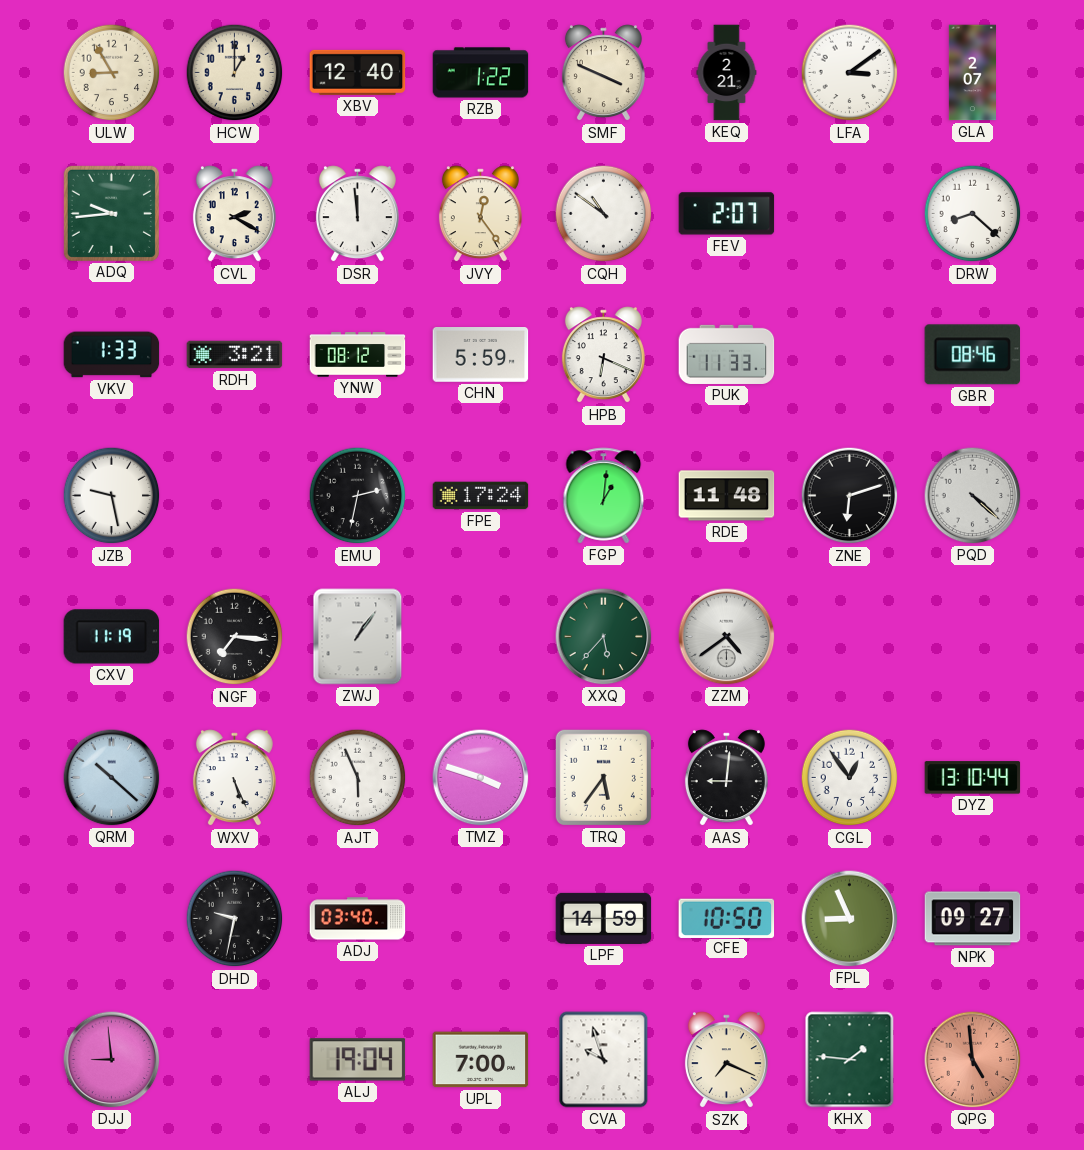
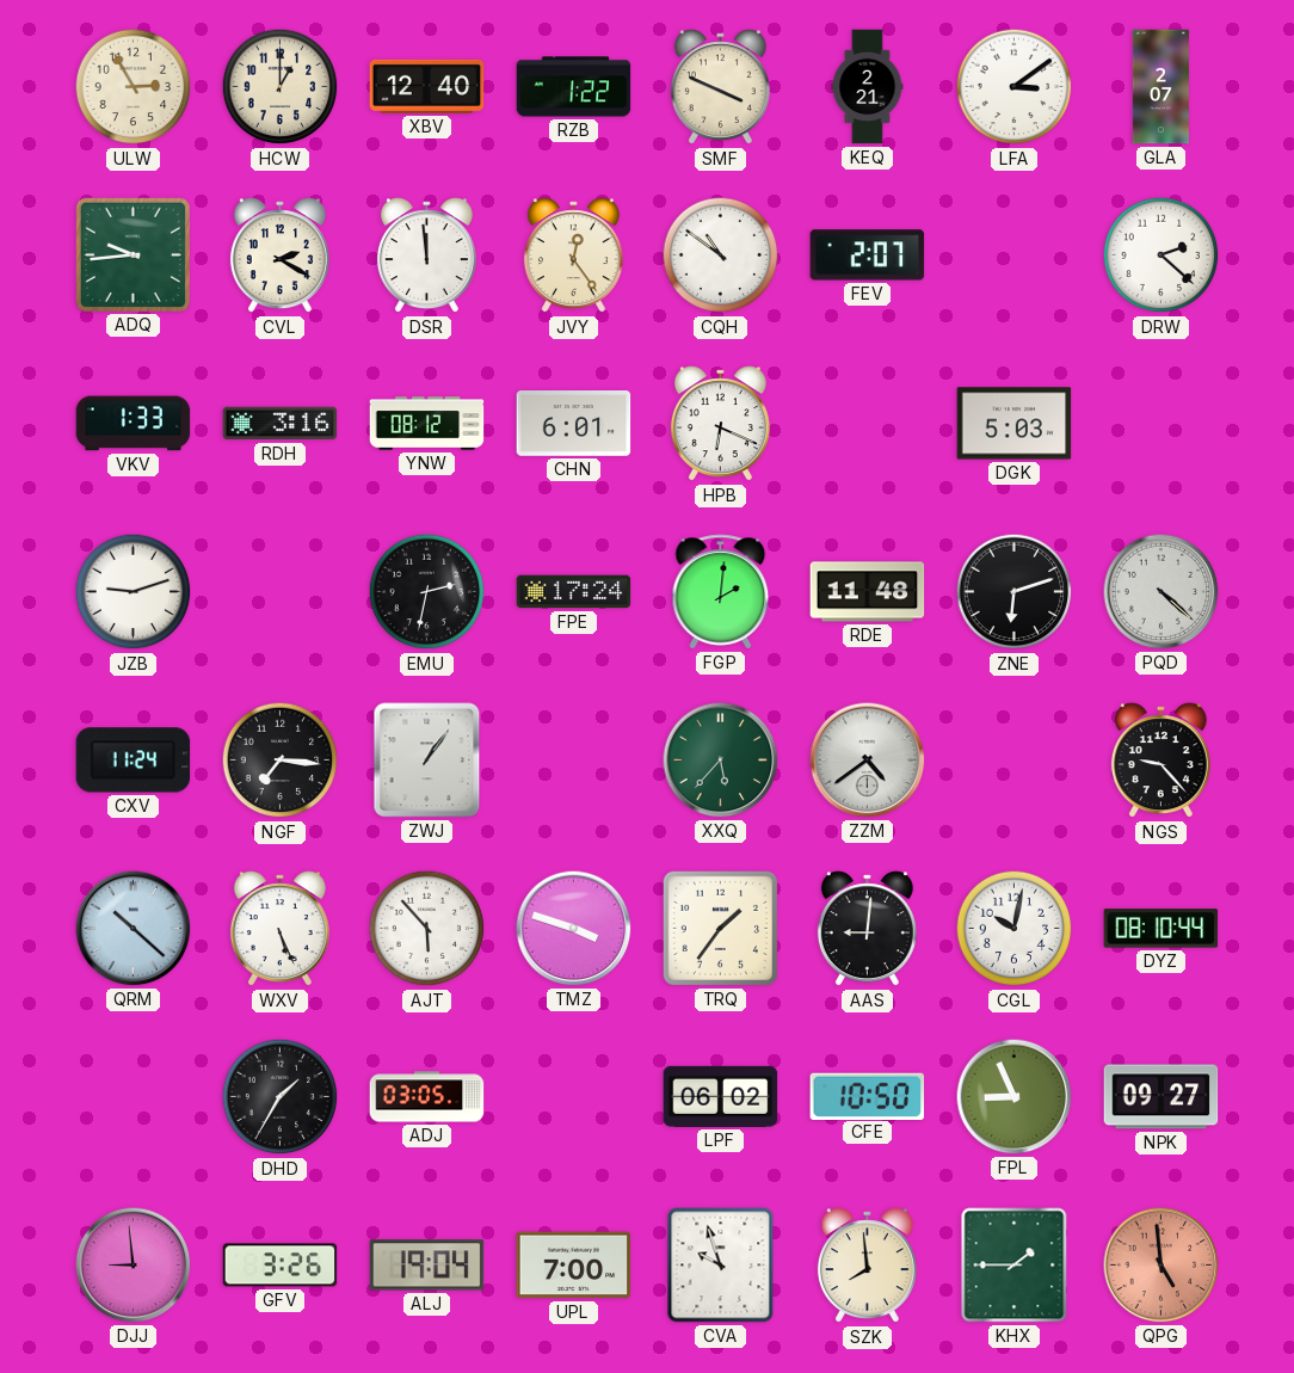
ULW: 8:55 -> 2:55 (134, 87)
DRW: 8:22 -> 2:22 (1161, 255)
RDH: 3:21 -> 3:16 (281, 424)
CHN: 5:59 -> 6:01 (574, 424)
PUK: 11:33 -> none (727, 354)
DGK: none -> 5:03 (1015, 424)
GBR: 08:46 -> none (972, 355)
JZB: 9:28 -> 9:12 (134, 592)
FGP: 1:01 -> 2:01 (721, 592)
CXV: 11:19 -> 11:24 (134, 761)
NGS: none -> 9:23 (1160, 761)
AJT: 5:56 -> 5:53 (427, 929)
TRQ: 5:36 -> 1:36 (720, 928)
CGL: 12:54 -> 10:02 (1015, 929)
DYZ: 13:10 -> 08:10 (1161, 929)
DHD: 9:32 -> 1:35 (281, 1097)
ADJ: 03:40 -> 03:05 (427, 1097)
LPF: 14:59 -> 06:02 (721, 1096)
GFV: none -> 3:26 (281, 1266)
SZK: 7:19 -> 7:59 (867, 1266)
KHX: 1:46 -> 1:45 (1015, 1266)
